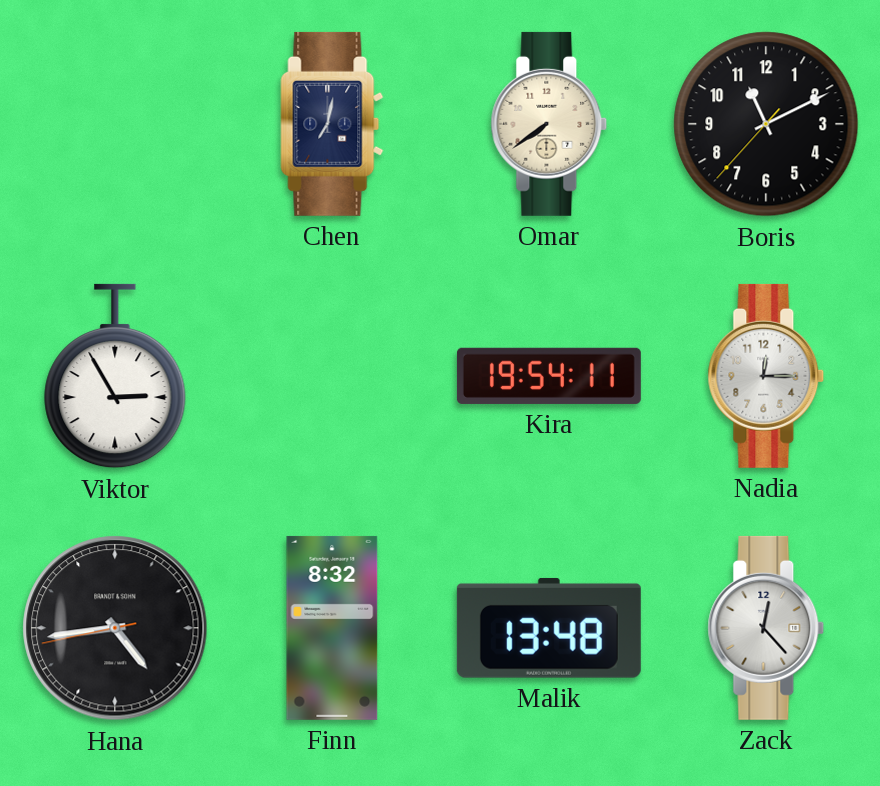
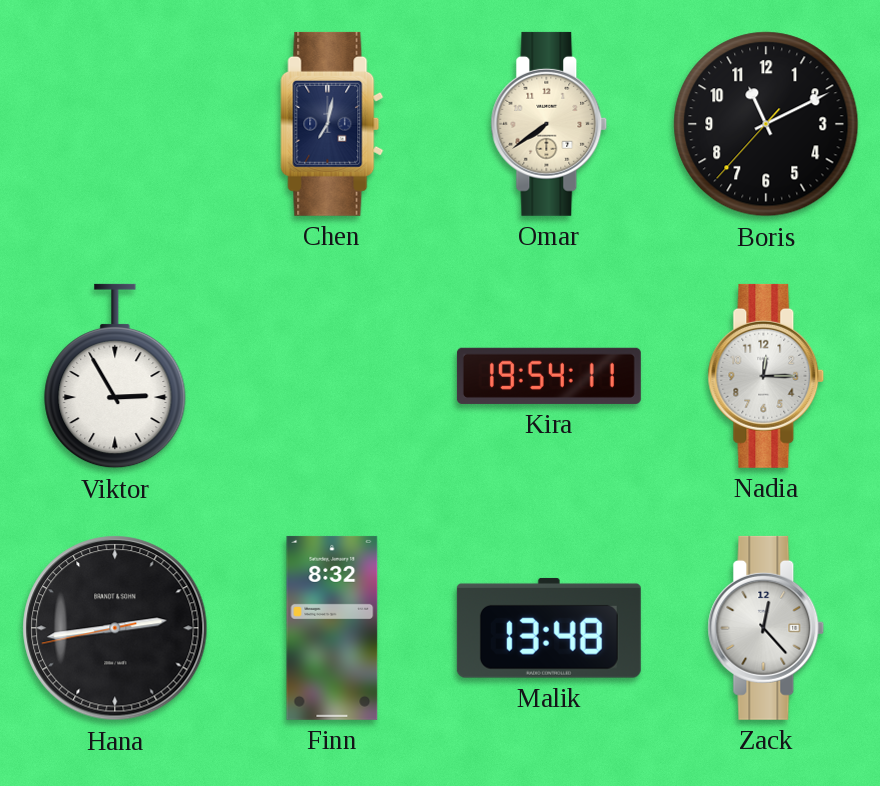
Hana: 4:43 -> 2:43 (115, 628)
